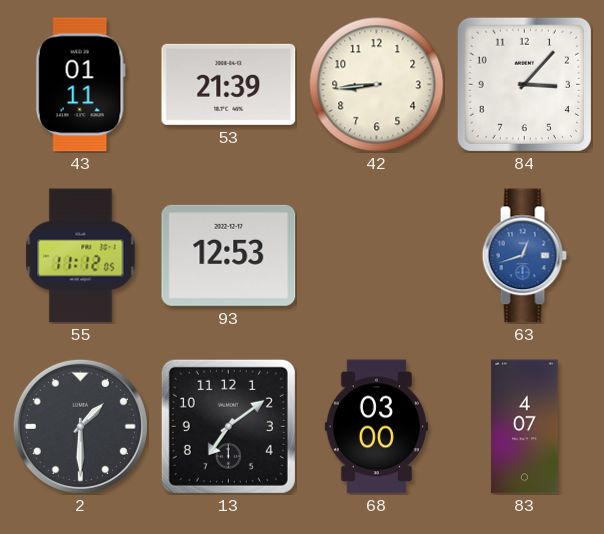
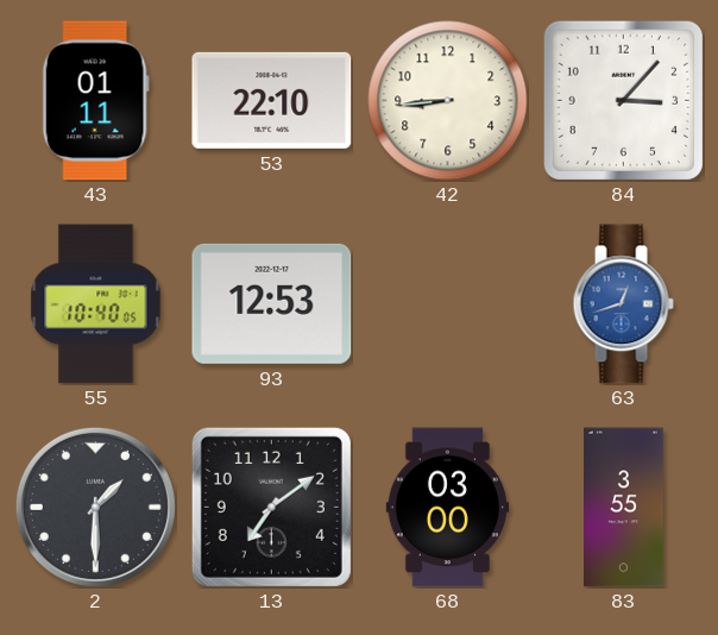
53: 21:39 -> 22:10 (272, 100)
55: 11:12 -> 10:40 (96, 304)
83: 4:07 -> 3:55 (624, 508)
